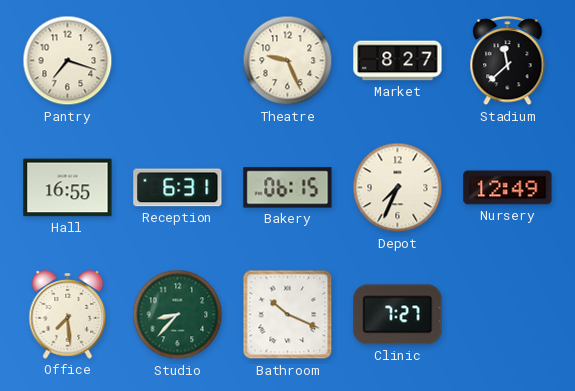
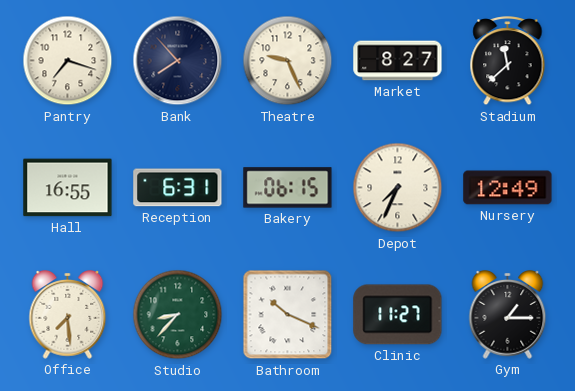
Bank: none -> 7:53 (178, 61)
Clinic: 7:27 -> 11:27 (398, 315)
Gym: none -> 1:15 (508, 315)
